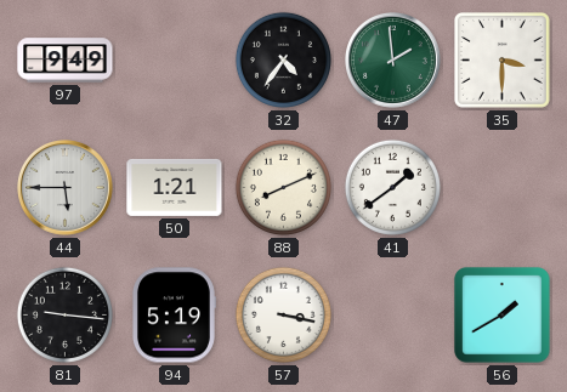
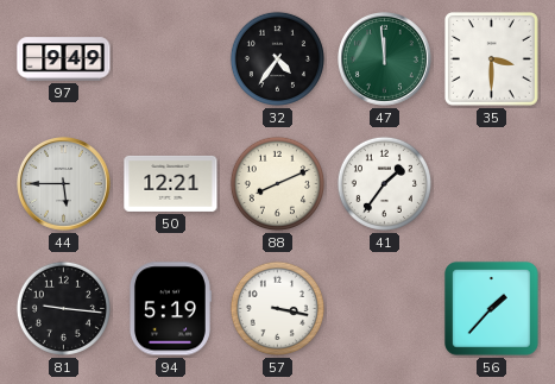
47: 1:59 -> 11:59 (385, 59)
50: 1:21 -> 12:21 (171, 183)
41: 1:39 -> 1:36 (384, 183)
56: 1:40 -> 1:37 (492, 309)
